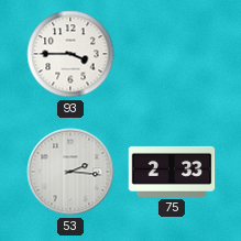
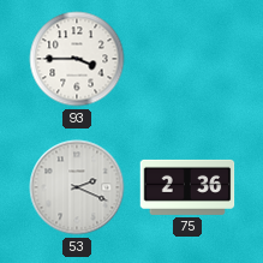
53: 2:16 -> 2:19 (77, 187)
75: 2:33 -> 2:36 (187, 187)
